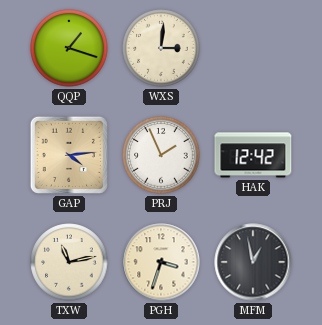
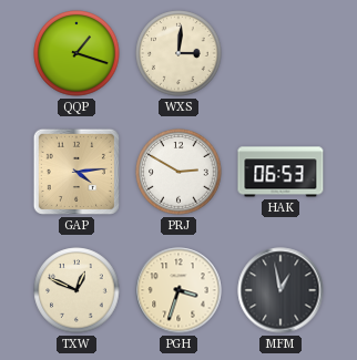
PRJ: 1:56 -> 2:50 (178, 172)
HAK: 12:42 -> 06:53 (280, 172)
TXW: 11:13 -> 12:49 (76, 290)
